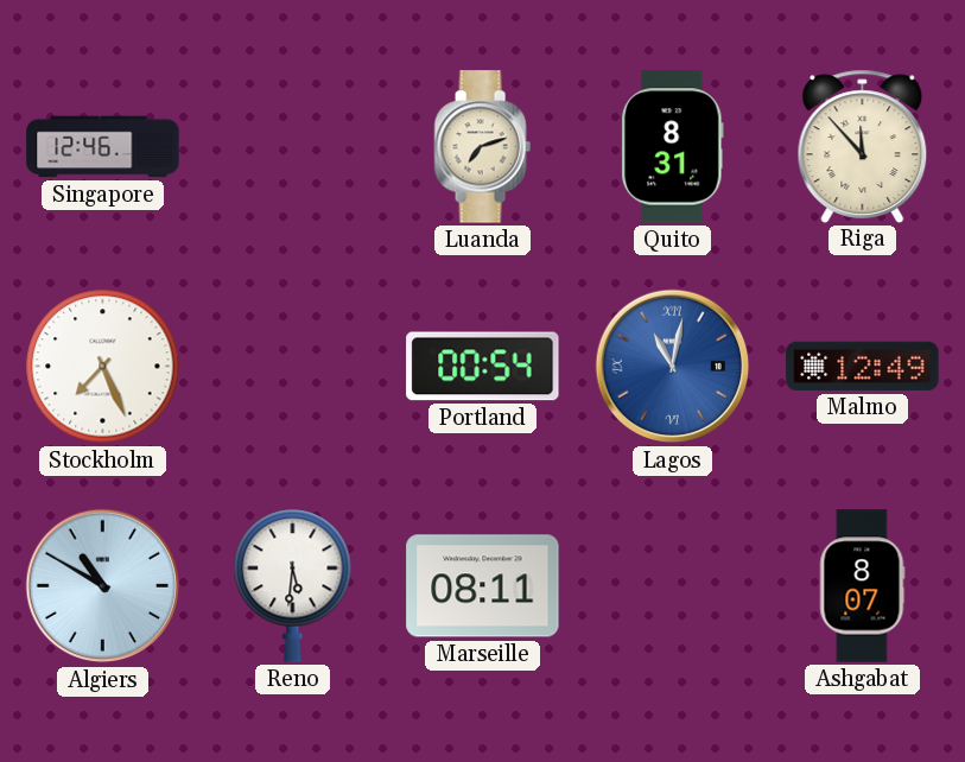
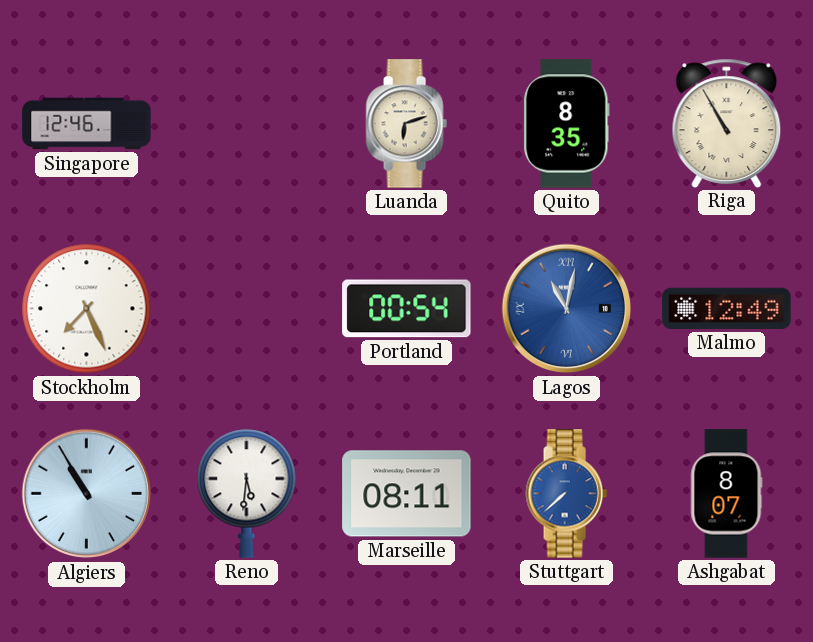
Luanda: 7:12 -> 6:12 (406, 124)
Quito: 8:31 -> 8:35 (567, 124)
Riga: 11:53 -> 10:55 (727, 123)
Algiers: 10:50 -> 10:55 (87, 494)
Stuttgart: none -> 7:38 (566, 494)
